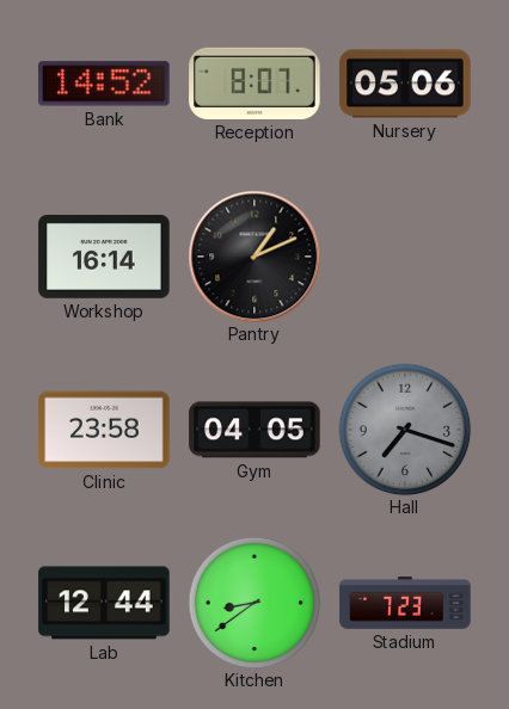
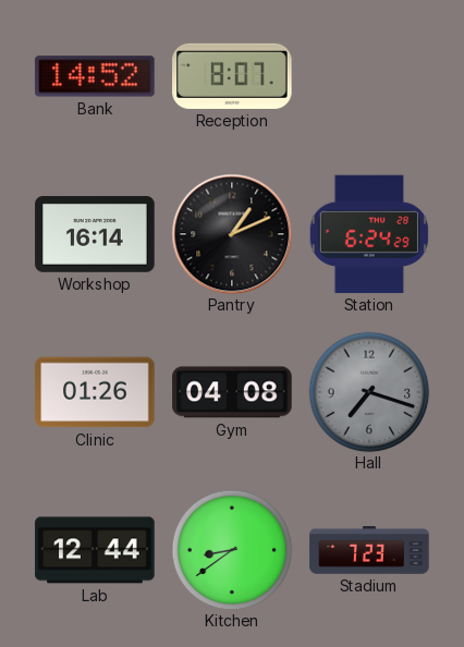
Nursery: 05:06 -> none (405, 84)
Station: none -> 6:24 (369, 234)
Clinic: 23:58 -> 01:26 (95, 392)
Gym: 04:05 -> 04:08 (232, 392)
